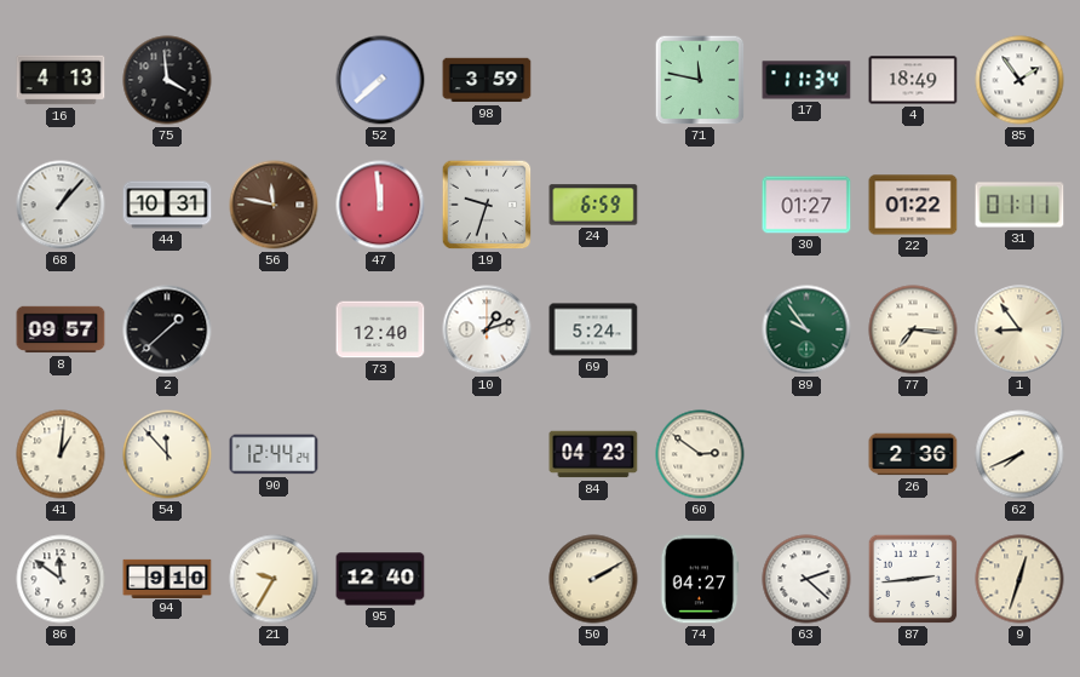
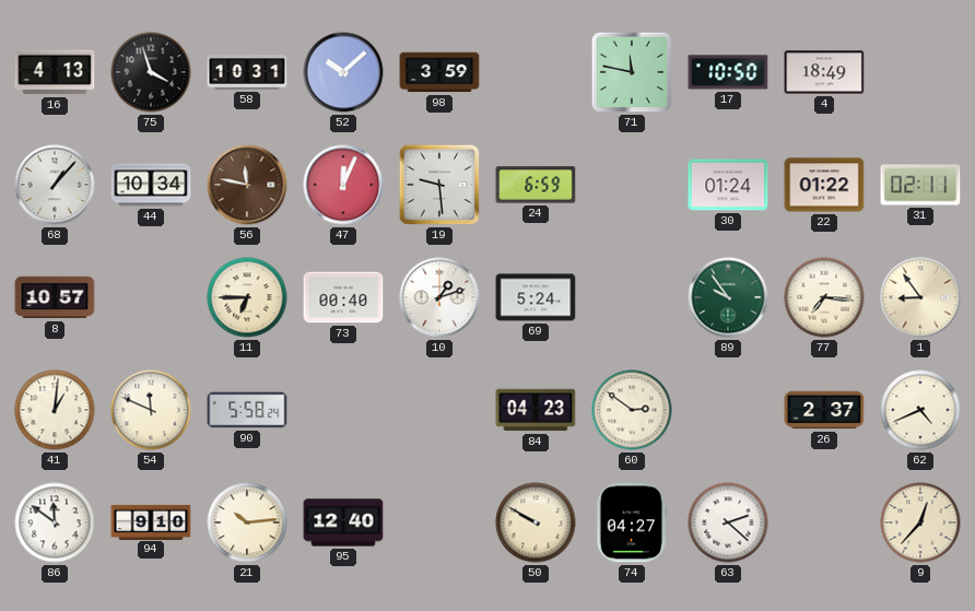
75: 3:59 -> 3:57 (151, 72)
58: none -> 10:31 (247, 72)
52: 7:38 -> 10:08 (343, 72)
17: 11:34 -> 10:50 (728, 72)
85: 1:54 -> none (1019, 80)
44: 10:31 -> 10:34 (151, 185)
47: 11:59 -> 12:04 (343, 185)
19: 9:33 -> 9:29 (439, 185)
30: 01:27 -> 01:24 (728, 185)
31: 01:11 -> 02:11 (920, 185)
8: 09:57 -> 10:57 (55, 297)
2: 1:38 -> none (167, 329)
11: none -> 6:45 (247, 297)
73: 12:40 -> 00:40 (343, 297)
54: 11:53 -> 11:49 (151, 410)
90: 12:44 -> 5:58 (247, 410)
26: 2:36 -> 2:37 (824, 410)
62: 7:41 -> 4:41 (920, 410)
21: 9:35 -> 10:14 (247, 522)
50: 2:10 -> 9:50 (536, 522)
87: 2:44 -> none (913, 579)
9: 12:33 -> 12:37 (920, 522)
